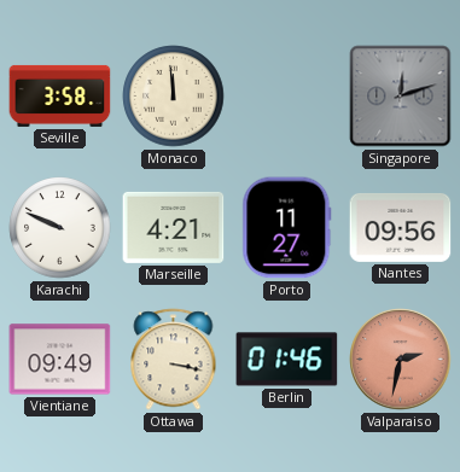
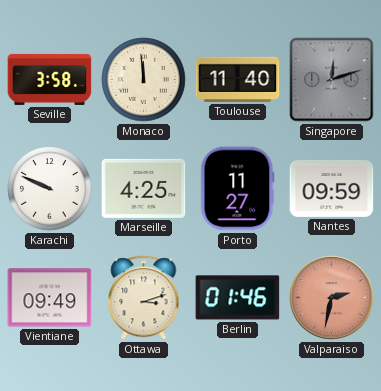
Toulouse: none -> 11:40 (238, 79)
Marseille: 4:21 -> 4:25 (144, 188)
Nantes: 09:56 -> 09:59 (332, 188)
Ottawa: 3:17 -> 3:12 (144, 298)
